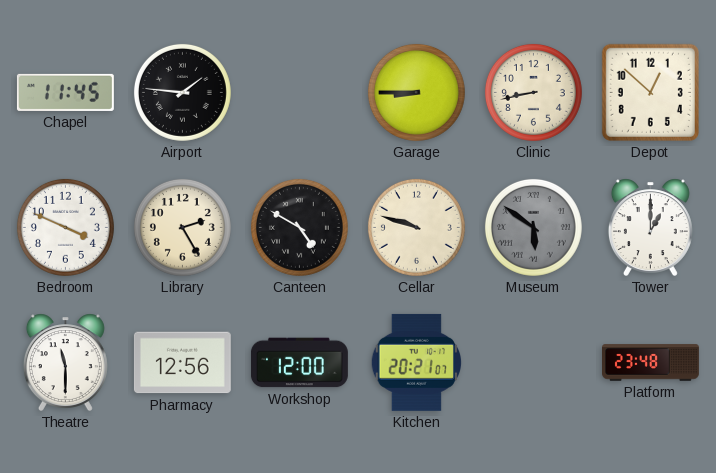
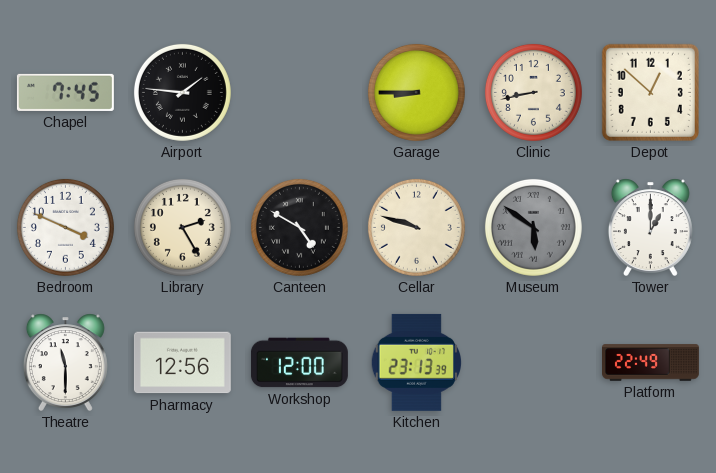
Chapel: 11:45 -> 7:45 (65, 92)
Kitchen: 20:21 -> 23:13 (416, 362)
Platform: 23:48 -> 22:49 (651, 363)
